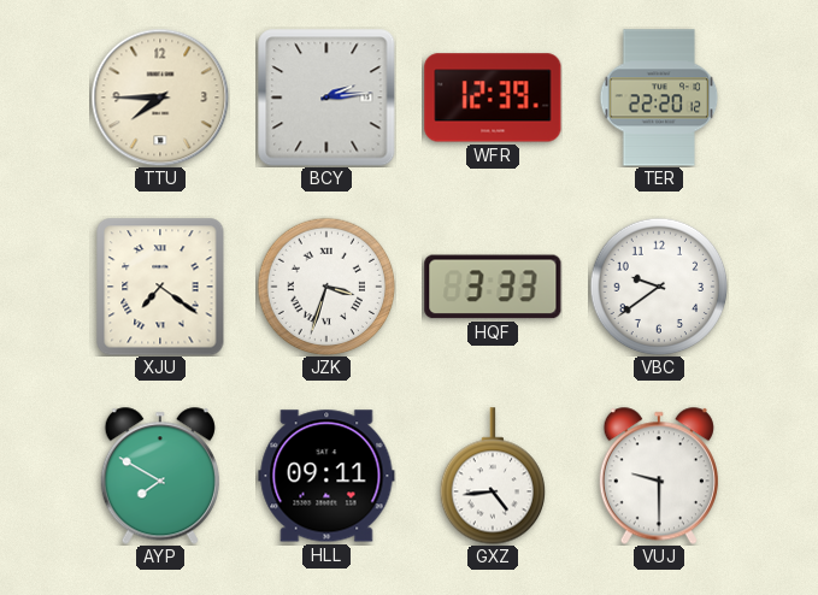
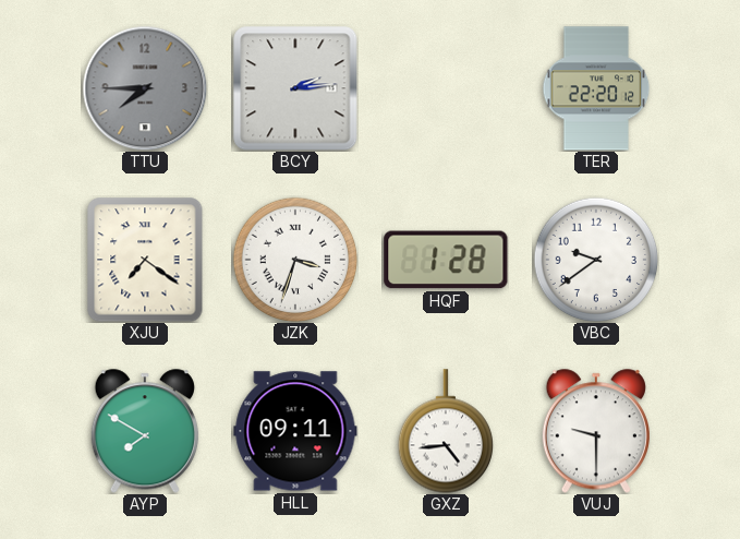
TTU dial: cream -> grey (145, 88)
WFR: 12:39 -> none (493, 98)
HQF: 3:33 -> 1:28 (446, 260)
